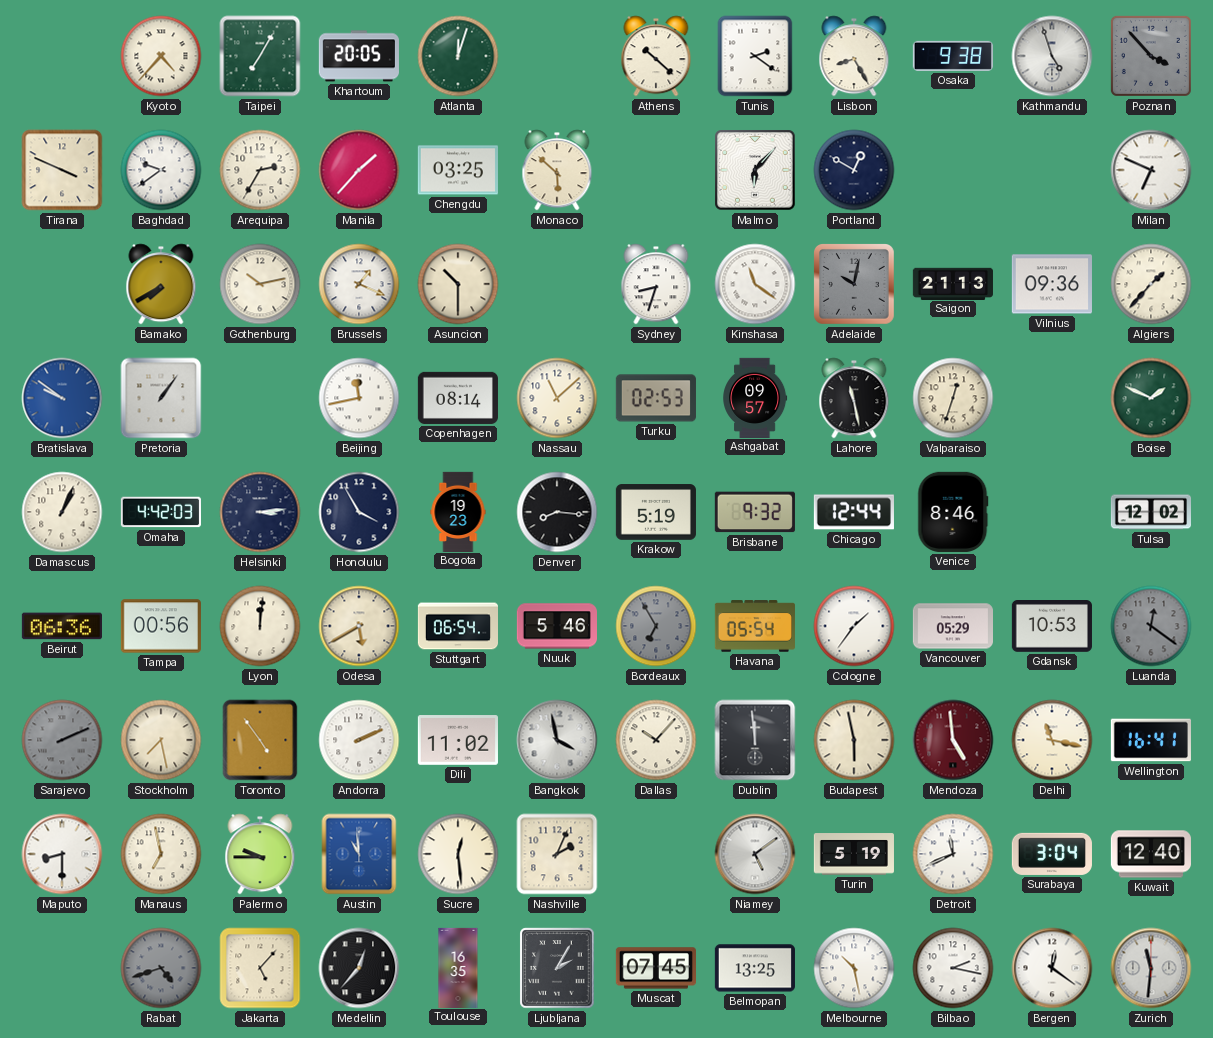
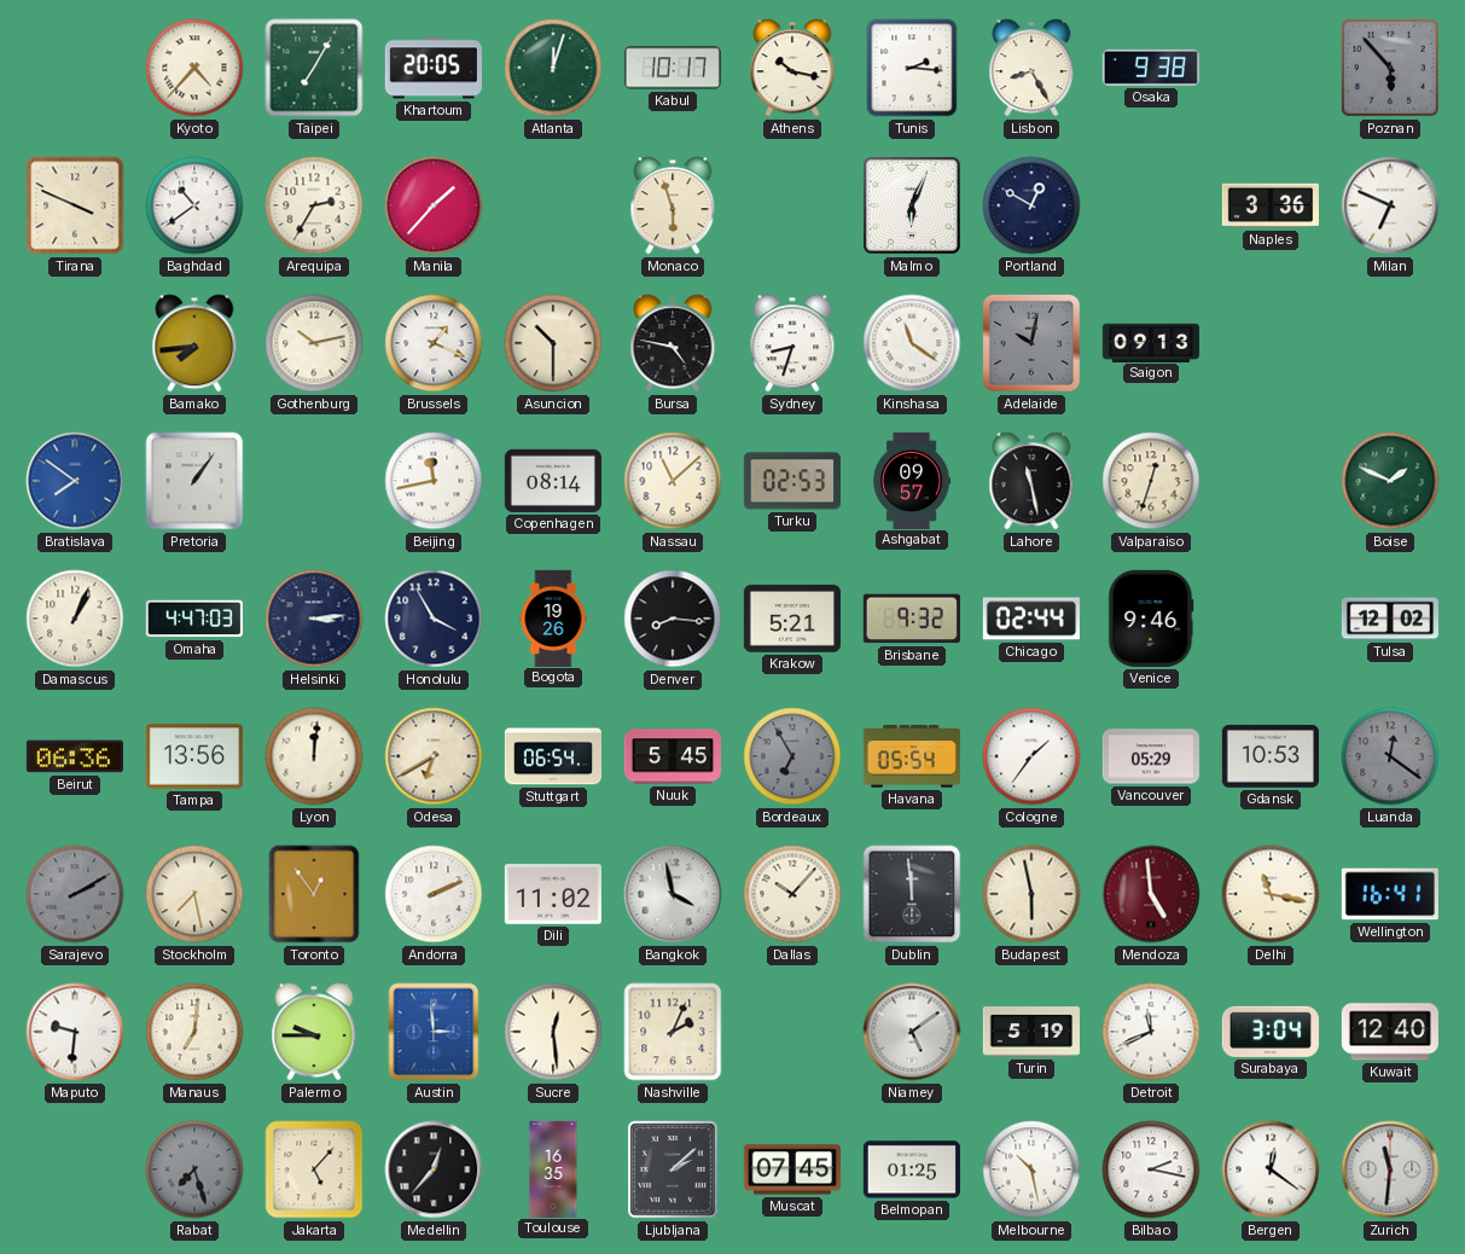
Kabul: none -> 10:17 (672, 68)
Athens: 10:22 -> 10:17 (792, 68)
Tunis: 2:21 -> 2:16 (912, 68)
Kathmandu: 4:57 -> none (1052, 56)
Poznan: 3:53 -> 5:53 (1390, 68)
Baghdad: 9:39 -> 10:39 (194, 205)
Chengdu: 03:25 -> none (458, 170)
Monaco: 5:52 -> 5:57 (673, 205)
Malmo: 6:07 -> 6:04 (913, 207)
Naples: none -> 3:36 (1271, 205)
Bamako: 7:40 -> 7:44 (194, 343)
Bursa: none -> 4:47 (673, 343)
Saigon: 21:13 -> 09:13 (1151, 342)
Vilnius: 09:36 -> none (1052, 284)
Algiers: 1:37 -> none (1151, 284)
Bratislava: 9:51 -> 7:51 (75, 481)
Omaha: 4:42 -> 4:47 (194, 619)
Bogota: 19:23 -> 19:26 (553, 617)
Krakow: 5:19 -> 5:21 (792, 619)
Chicago: 12:44 -> 02:44 (1031, 619)
Venice: 8:46 -> 9:46 (1151, 619)
Tampa: 00:56 -> 13:56 (194, 756)
Odesa: 5:40 -> 6:40 (434, 756)
Nuuk: 5:46 -> 5:45 (672, 756)
Sarajevo: 2:11 -> 2:10 (75, 894)
Toronto: 4:54 -> 12:54 (314, 894)
Maputo: 8:30 -> 9:31 (75, 1032)
Manaus: 6:58 -> 7:01 (194, 1032)
Austin: 10:59 -> 2:59 (434, 1032)
Rabat: 4:42 -> 7:27 (194, 1169)
Ljubljana: 2:05 -> 2:08 (673, 1169)
Belmopan: 13:25 -> 01:25 (912, 1169)
